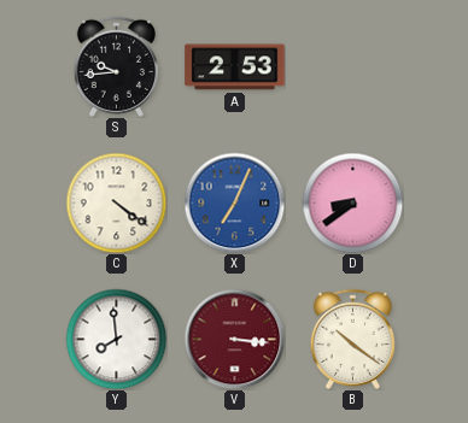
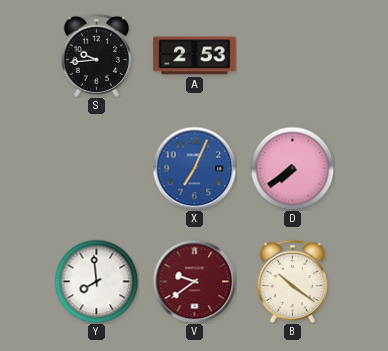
C: 4:21 -> none (116, 202)
D: 8:39 -> 7:39 (292, 168)
V: 3:16 -> 9:39 (194, 281)
